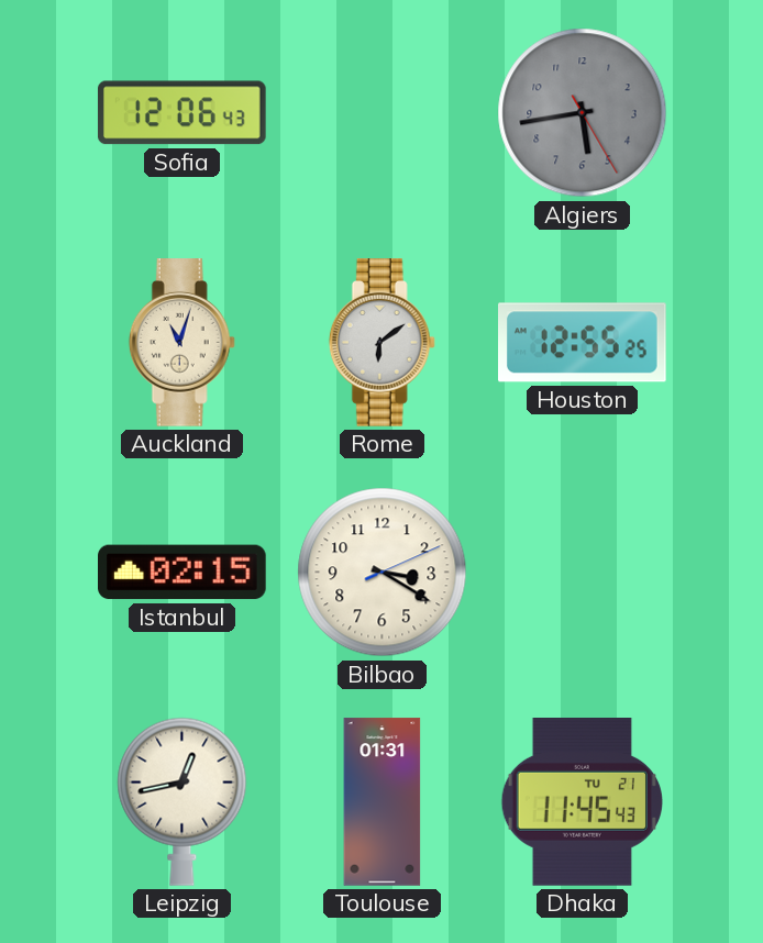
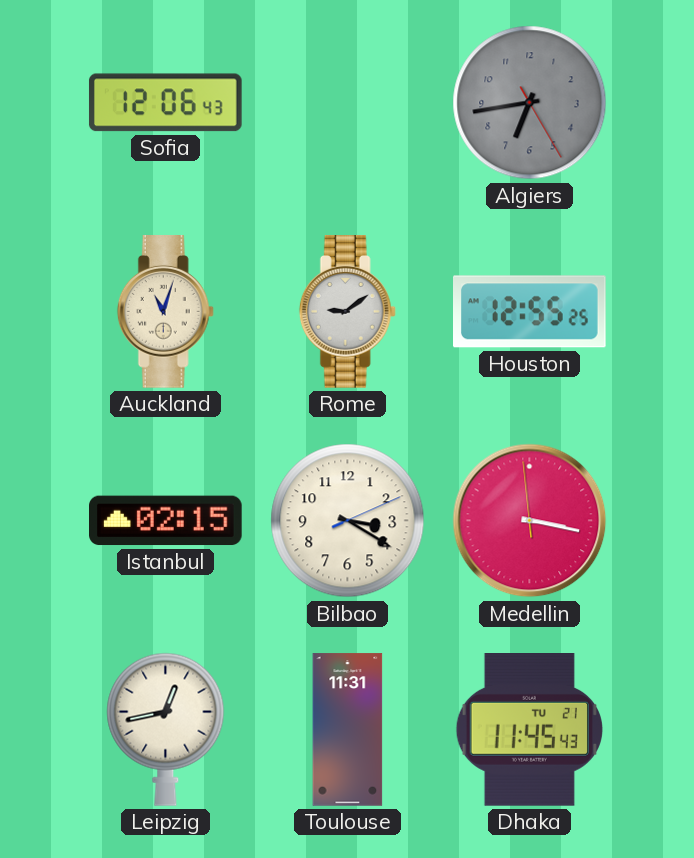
Algiers: 5:43 -> 6:43 (530, 103)
Rome: 6:09 -> 9:09 (347, 312)
Medellin: none -> 3:16 (530, 521)
Toulouse: 01:31 -> 11:31 (348, 730)
